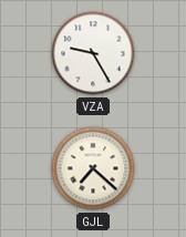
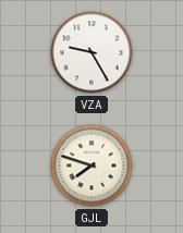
GJL: 7:22 -> 7:48 (91, 165)
